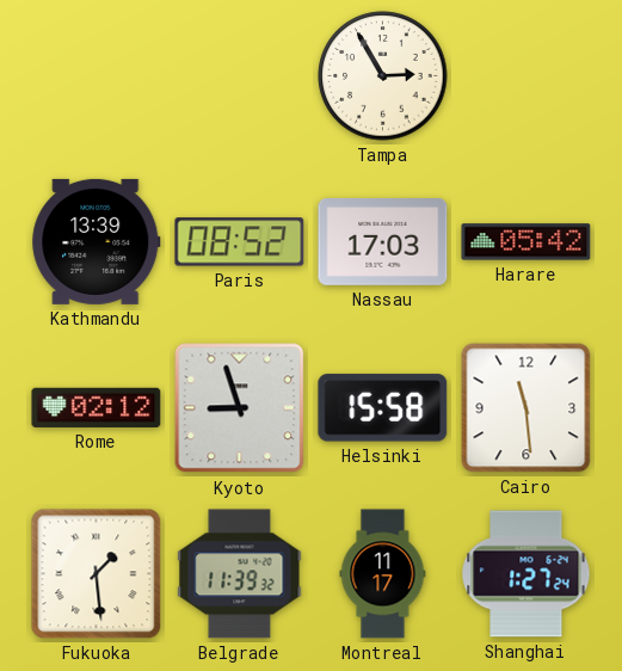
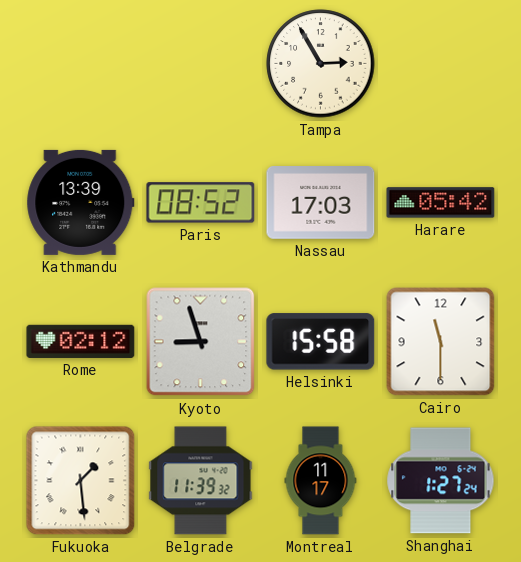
Cairo: 11:29 -> 11:30 (441, 342)
